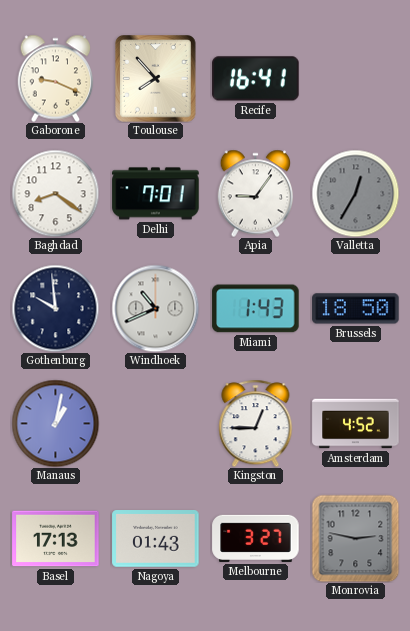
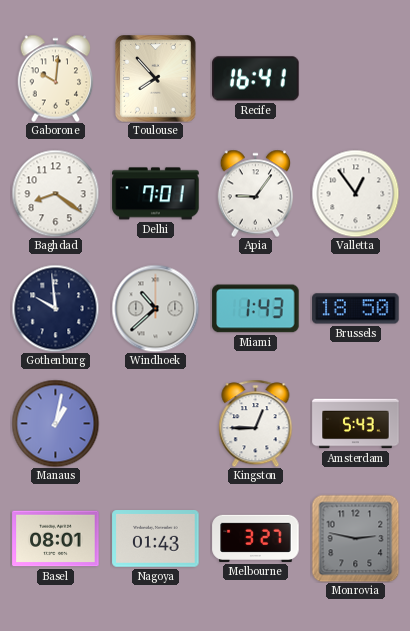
Gaborone: 9:19 -> 10:01 (56, 78)
Valletta: 12:35 -> 12:54 (355, 193)
Valletta dial: grey -> white (355, 193)
Windhoek: 10:41 -> 10:38 (155, 308)
Amsterdam: 4:52 -> 5:43 (356, 424)
Basel: 17:13 -> 08:01 (56, 539)
